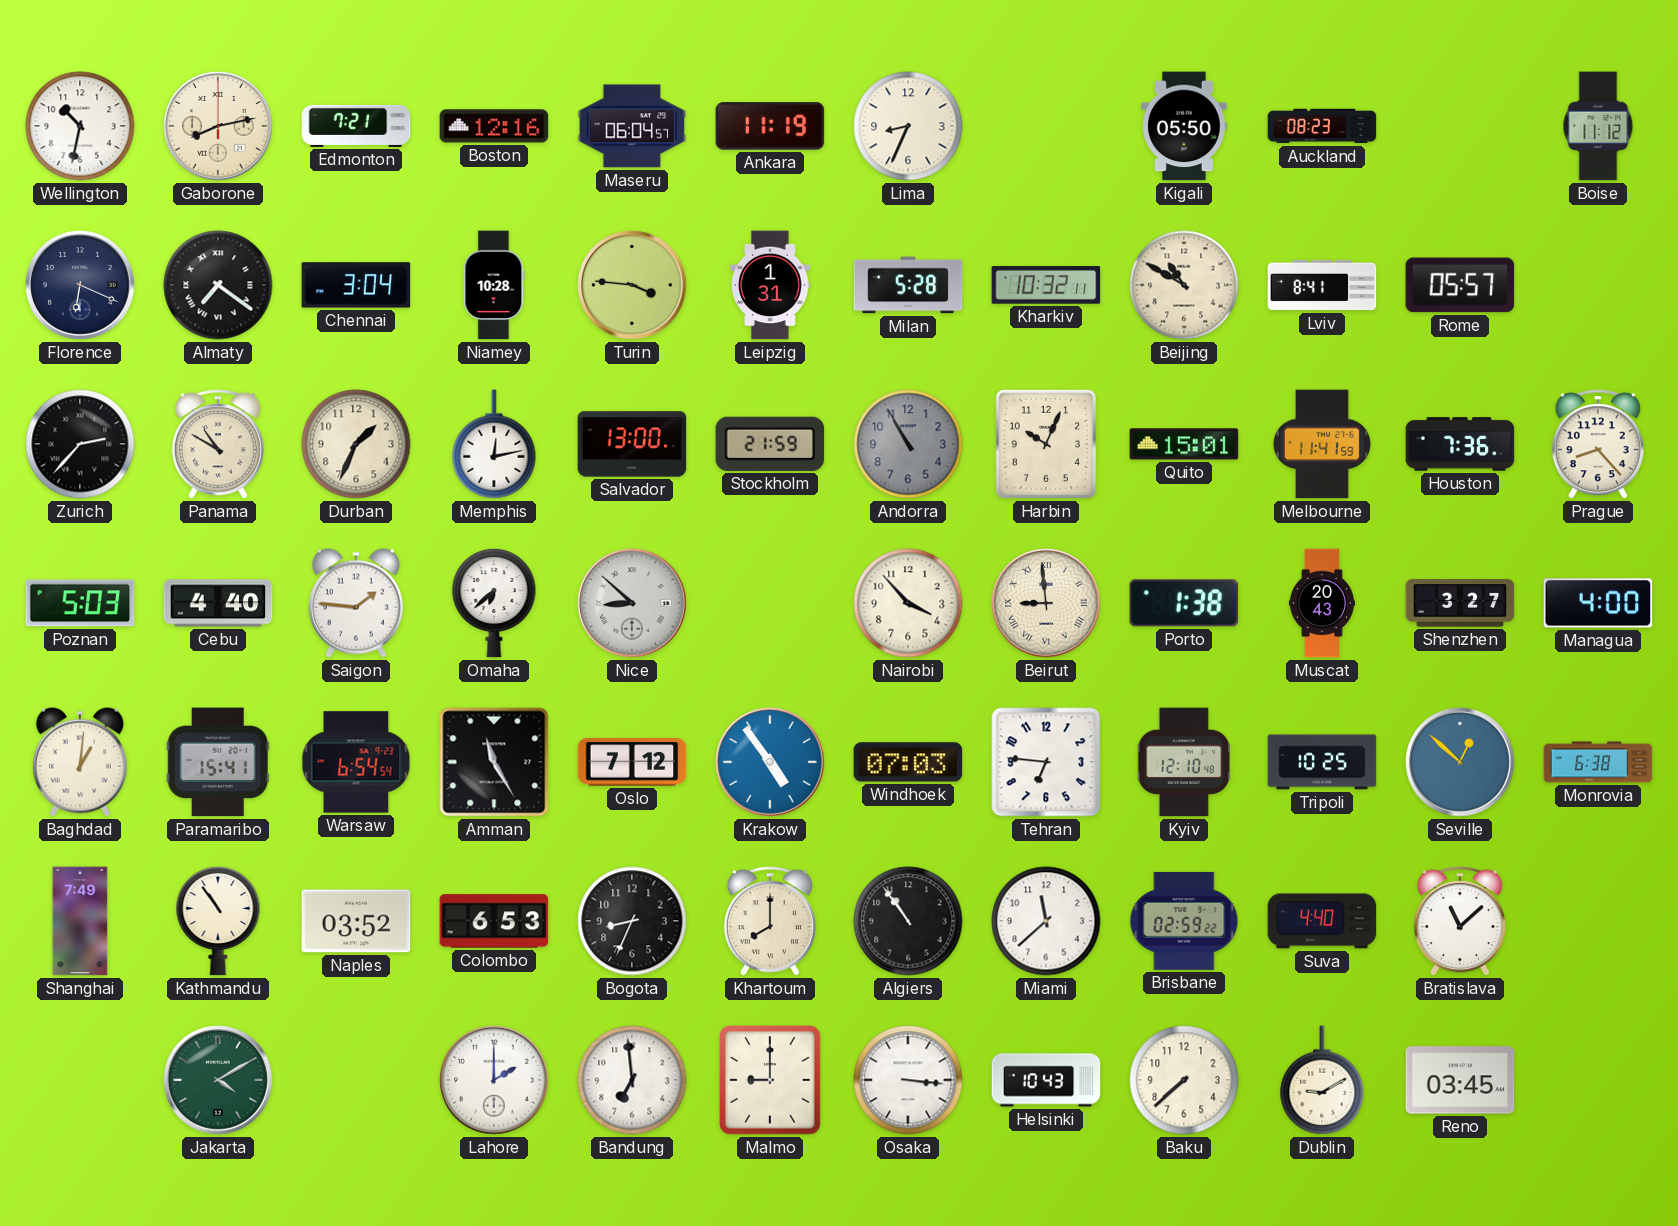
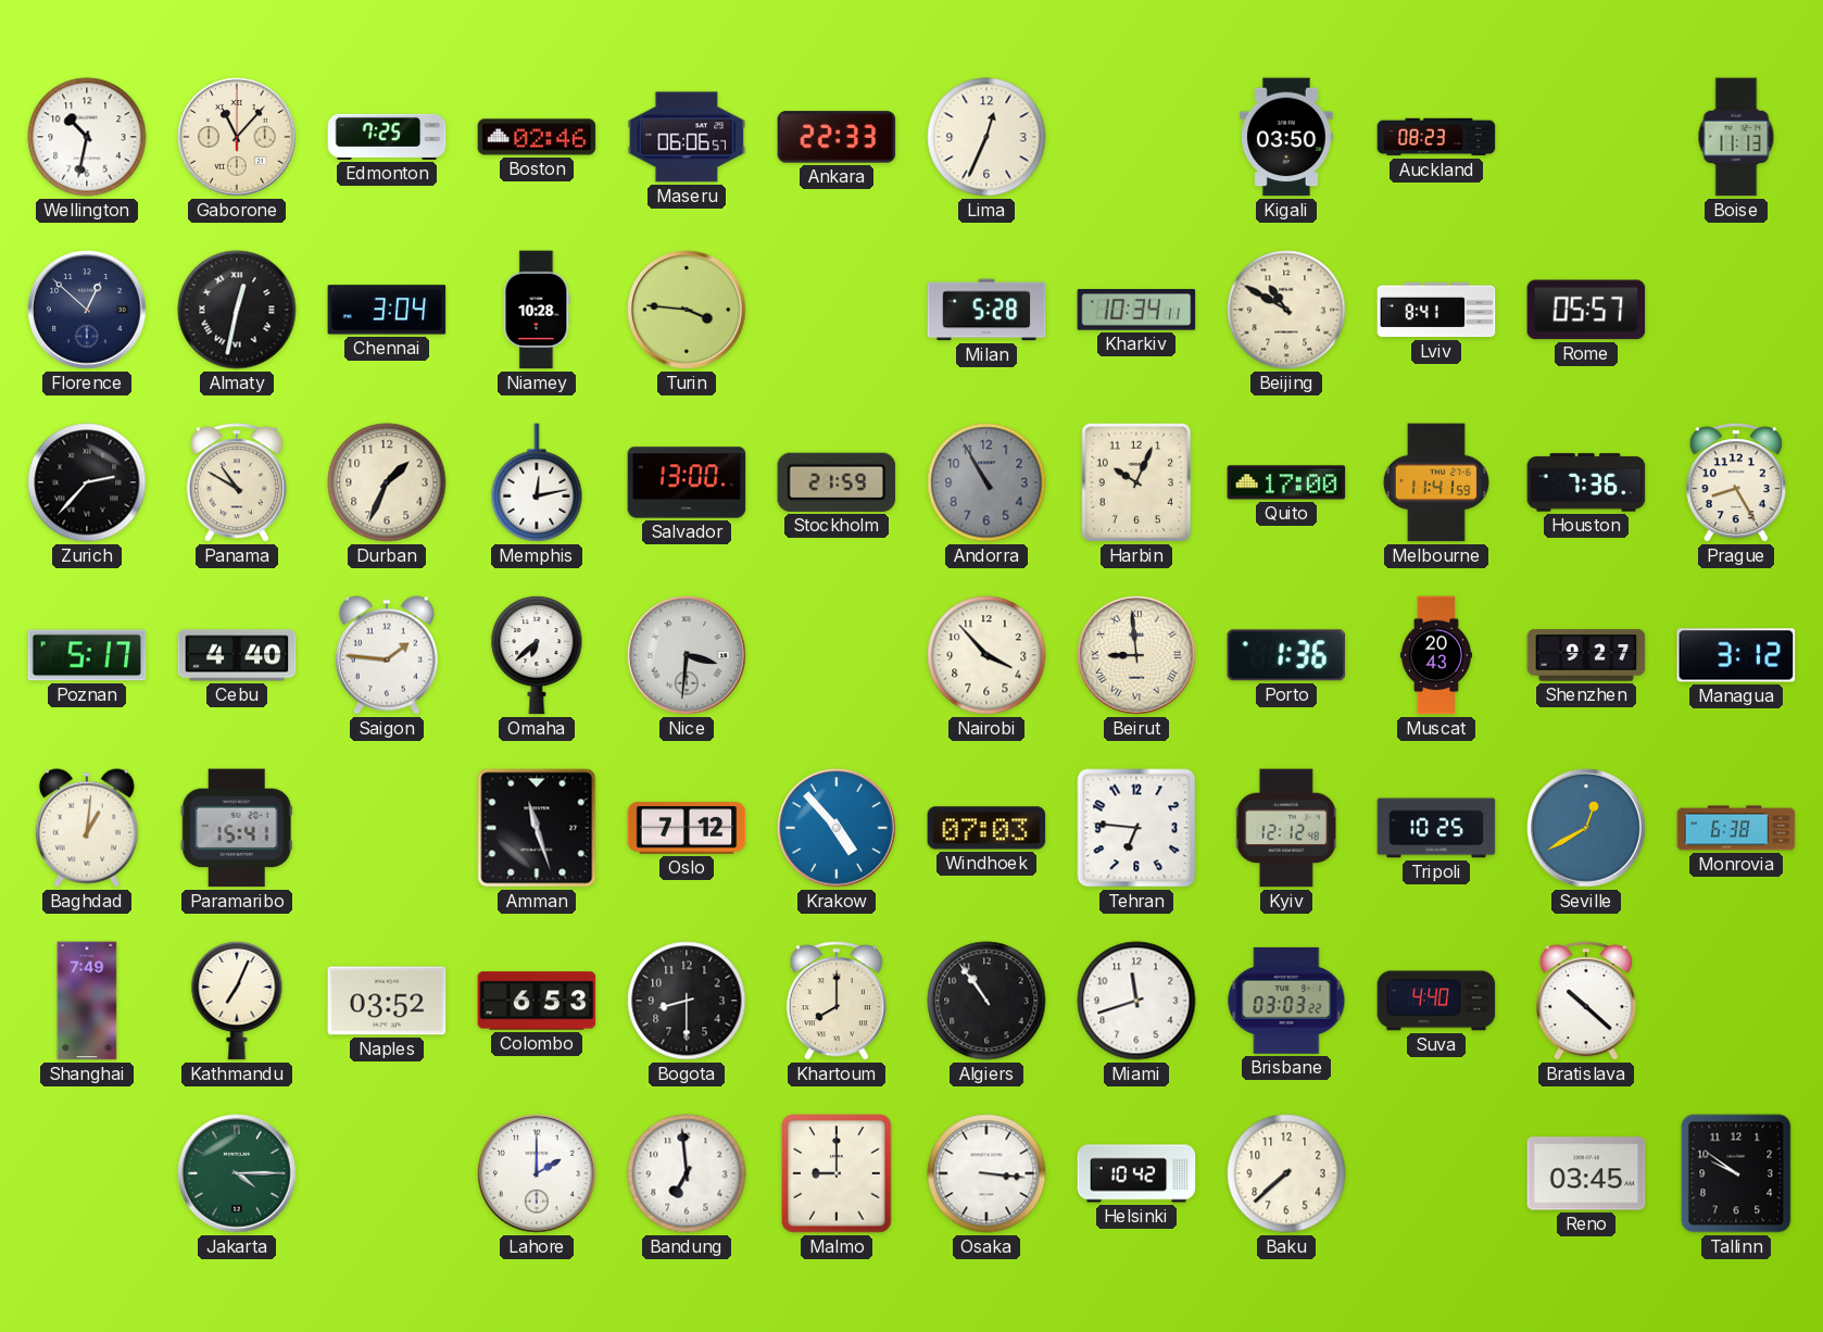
Gaborone: 8:13 -> 11:07 (237, 137)
Edmonton: 7:21 -> 7:25 (387, 137)
Boston: 12:16 -> 02:46 (537, 137)
Maseru: 06:04 -> 06:06 (687, 137)
Ankara: 11:19 -> 22:33 (837, 137)
Lima: 8:34 -> 12:34 (986, 137)
Kigali: 05:50 -> 03:50 (1286, 137)
Boise: 11:12 -> 11:13 (1736, 137)
Florence: 6:19 -> 12:52 (87, 310)
Almaty: 7:21 -> 12:32 (237, 310)
Leipzig: 1:31 -> none (770, 285)
Kharkiv: 10:32 -> 10:34 (1136, 310)
Quito: 15:01 -> 17:00 (1286, 482)
Prague: 8:23 -> 8:25 (1736, 482)
Poznan: 5:03 -> 5:17 (87, 655)
Nice: 8:52 -> 3:31 (687, 655)
Porto: 1:38 -> 1:36 (1286, 655)
Shenzhen: 3:27 -> 9:27 (1586, 655)
Managua: 4:00 -> 3:12 (1736, 655)
Warsaw: 6:54 -> none (356, 762)
Amman: 11:25 -> 11:27 (537, 828)
Krakow: 4:54 -> 4:53 (837, 828)
Kyiv: 12:10 -> 12:12 (1285, 828)
Seville: 12:52 -> 12:40 (1586, 828)
Kathmandu: 10:54 -> 7:04 (237, 1001)
Bogota: 8:34 -> 8:30 (687, 1001)
Miami: 11:38 -> 11:42 (1136, 1001)
Brisbane: 02:59 -> 03:03 (1286, 1001)
Bratislava: 11:08 -> 10:22 (1586, 1001)
Jakarta: 4:10 -> 4:15 (237, 1173)
Helsinki: 10:43 -> 10:42 (1136, 1173)
Dublin: 9:10 -> none (1322, 1080)
Tallinn: none -> 9:51 (1736, 1173)
